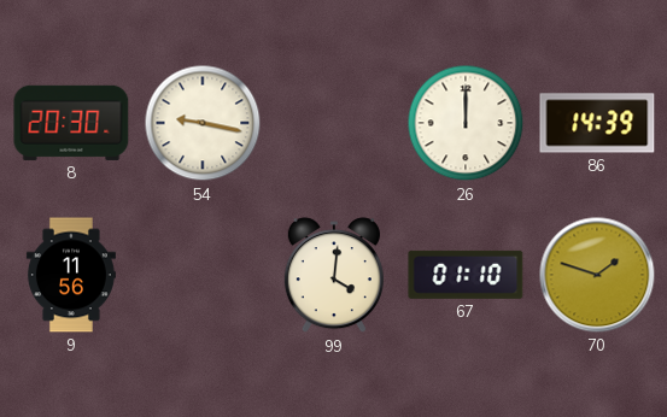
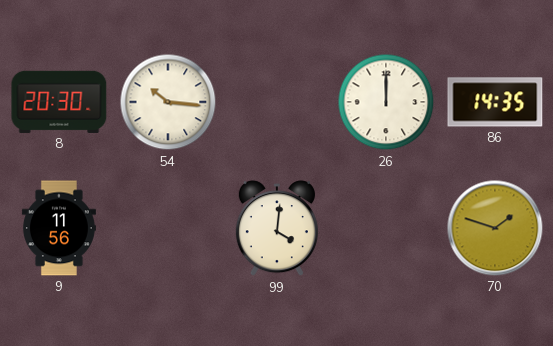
54: 9:17 -> 10:16 (168, 102)
86: 14:39 -> 14:35 (495, 102)
67: 01:10 -> none (466, 275)
